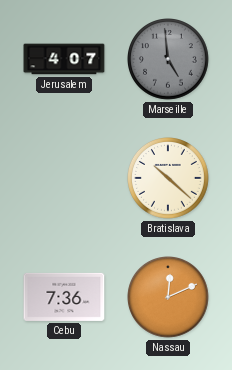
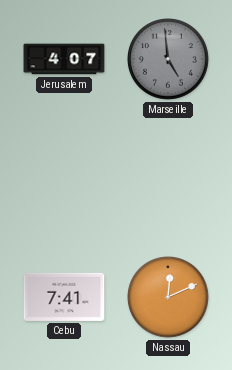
Bratislava: 10:22 -> none (169, 179)
Cebu: 7:36 -> 7:41 (64, 297)
